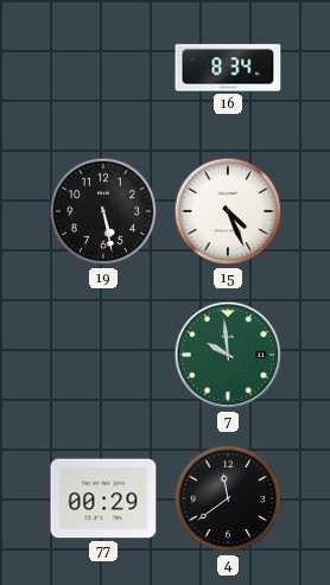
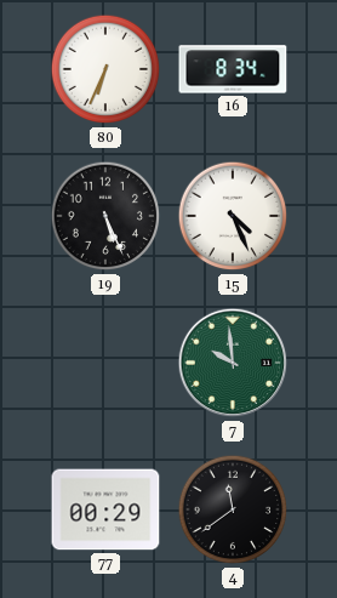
80: none -> 6:34 (105, 69)
19: 5:28 -> 5:26 (105, 216)
